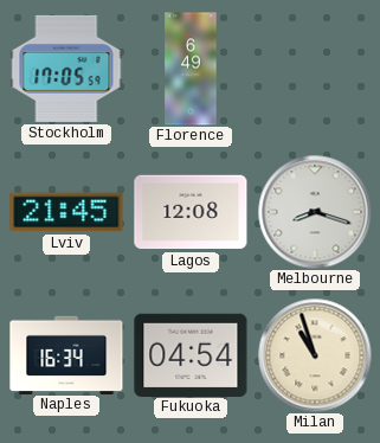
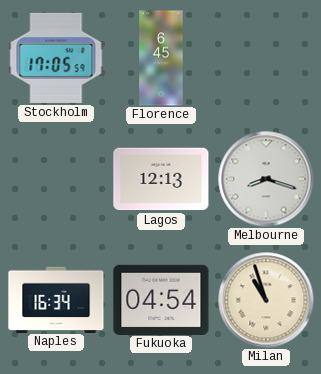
Florence: 6:49 -> 6:45 (161, 58)
Lviv: 21:45 -> none (66, 212)
Lagos: 12:08 -> 12:13 (161, 179)
